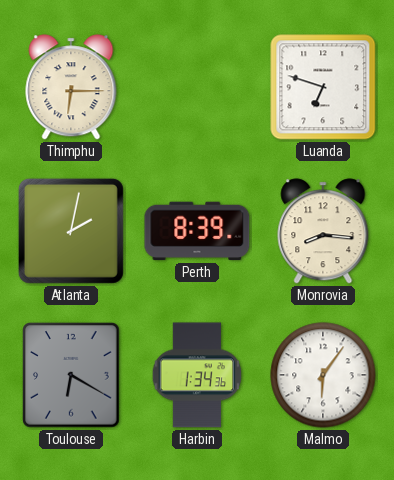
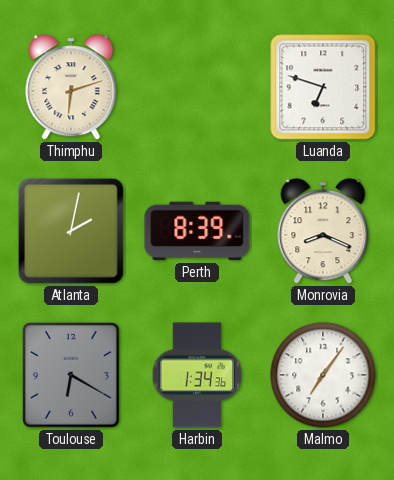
Thimphu: 6:15 -> 6:12 (71, 87)
Monrovia: 8:16 -> 8:19 (323, 231)
Malmo: 6:06 -> 7:06 (323, 375)
